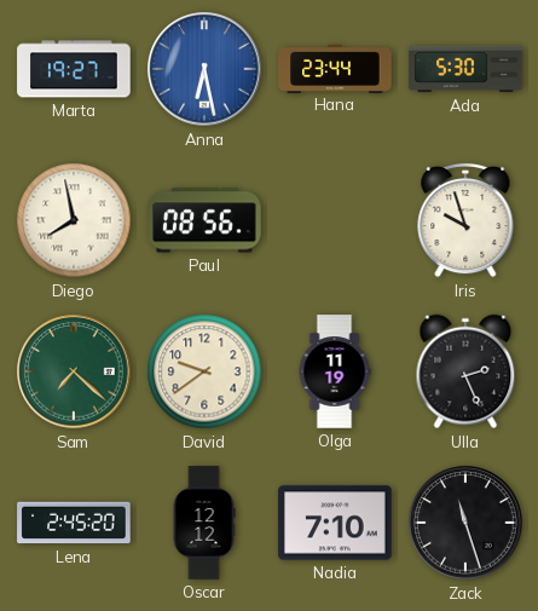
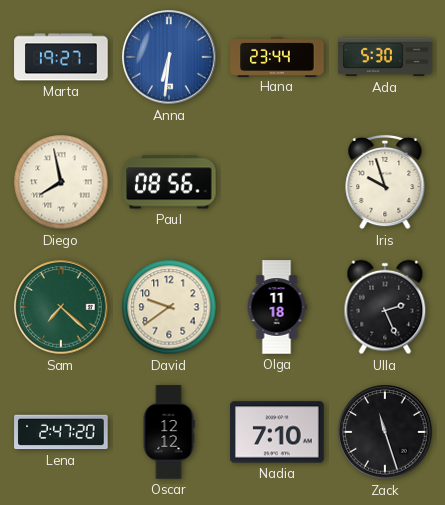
Anna: 6:28 -> 6:31 (169, 57)
Olga: 11:19 -> 11:18 (277, 307)
Lena: 2:45 -> 2:47 (61, 432)
